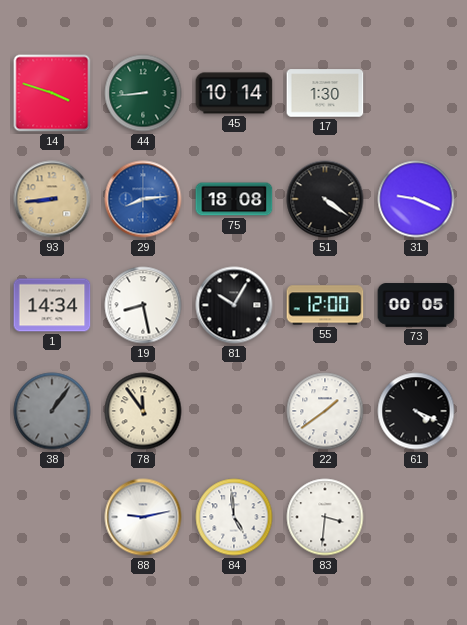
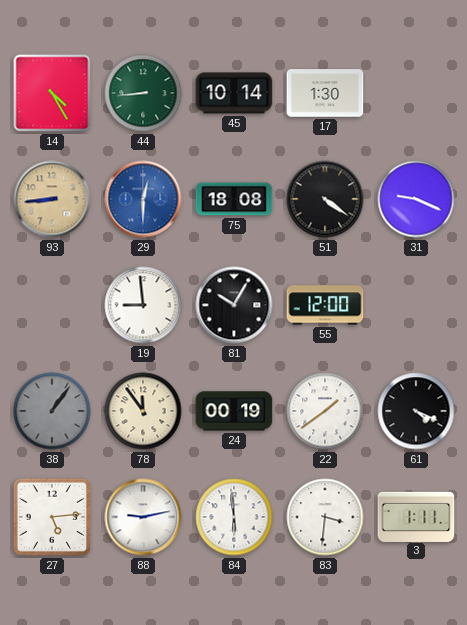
14: 3:48 -> 4:25 (52, 93)
29: 8:14 -> 12:30 (143, 199)
1: 14:34 -> none (52, 305)
19: 8:28 -> 8:59 (143, 305)
73: 00:05 -> none (416, 305)
24: none -> 00:19 (234, 411)
27: none -> 5:14 (52, 517)
84: 4:59 -> 5:59 (234, 517)
3: none -> 1:11 (416, 516)
